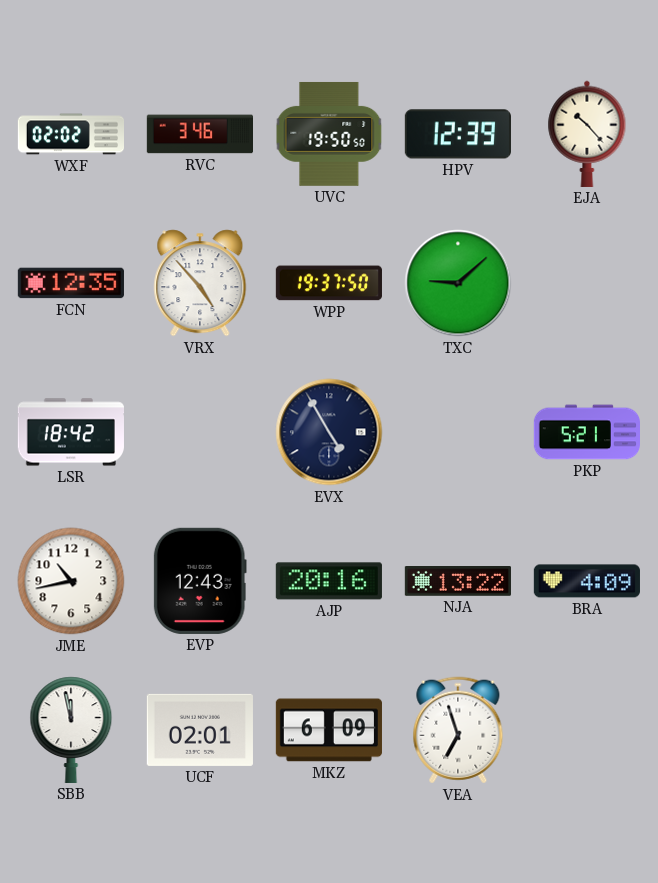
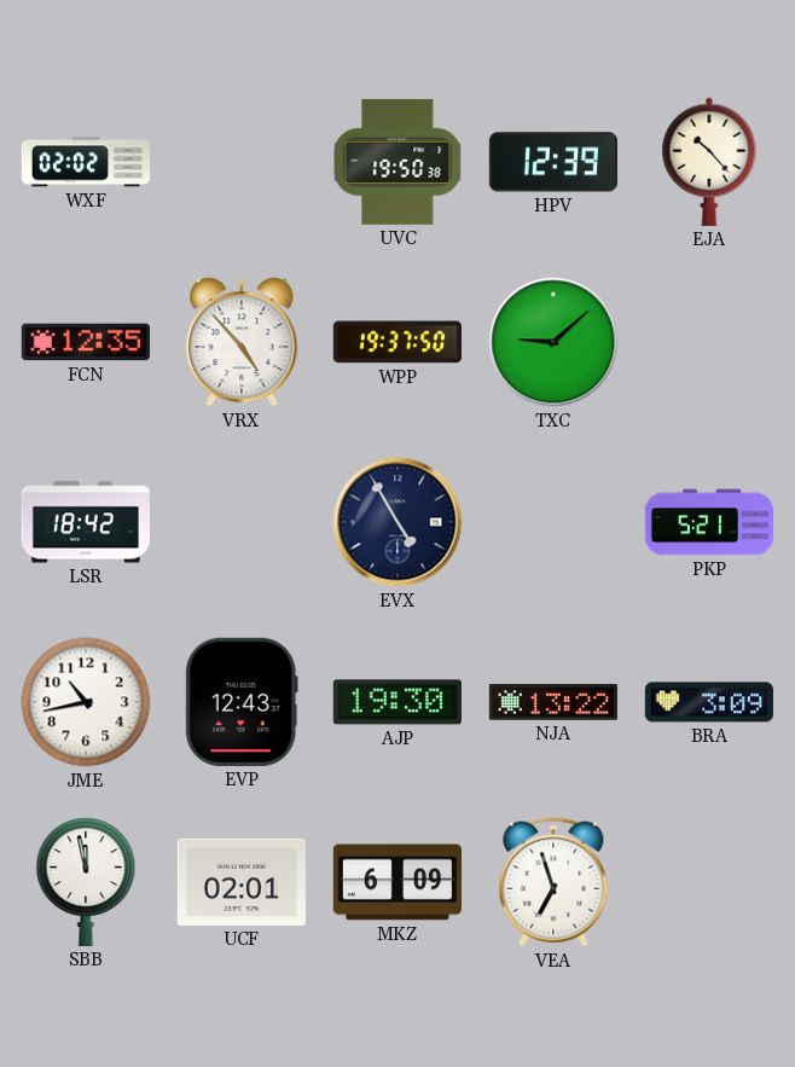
RVC: 3:46 -> none (199, 134)
UVC: 19:50:50 -> 19:50:38 (397, 162)
AJP: 20:16 -> 19:30 (397, 702)
BRA: 4:09 -> 3:09 (709, 702)
